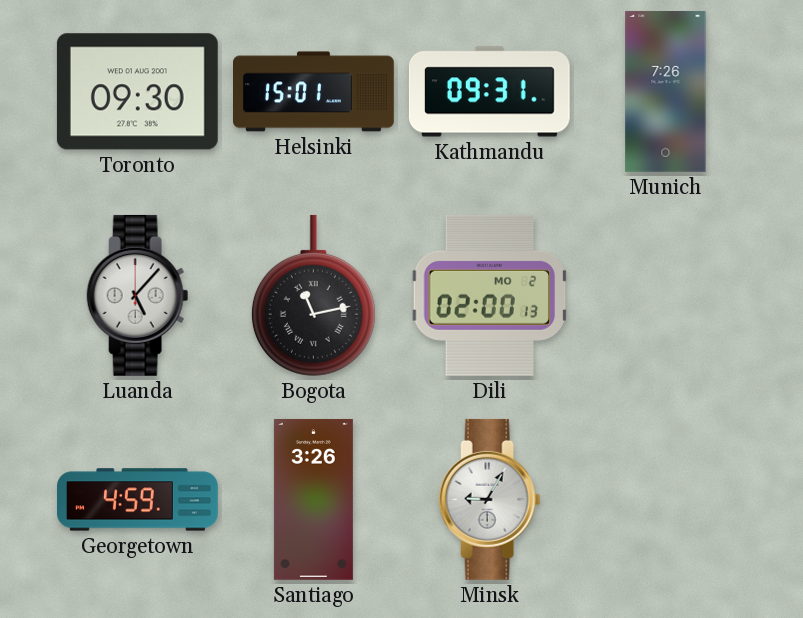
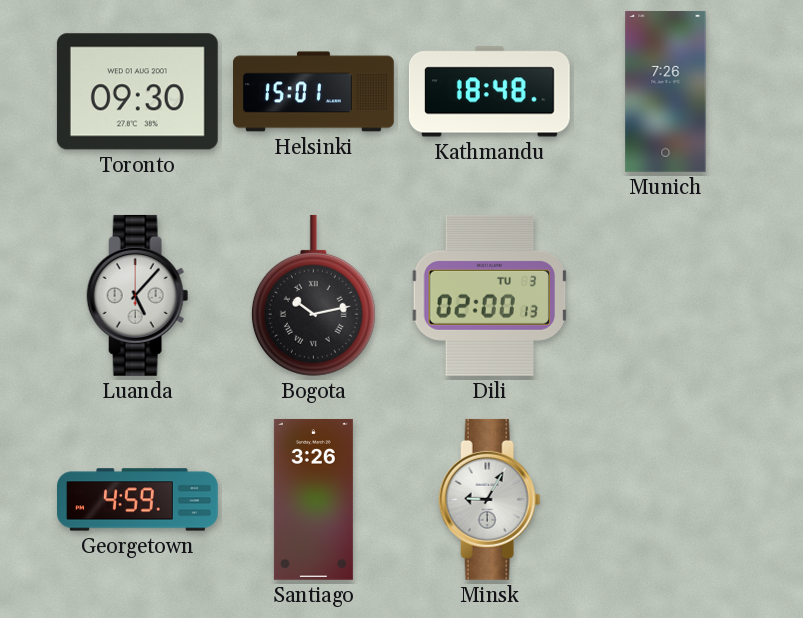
Kathmandu: 09:31 -> 18:48 (489, 92)
Bogota: 11:13 -> 10:13 (313, 295)
Dili date: MO 2 -> TU 3 (490, 295)
